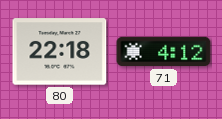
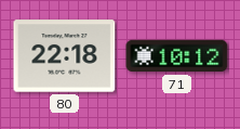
71: 4:12 -> 10:12 (177, 56)
